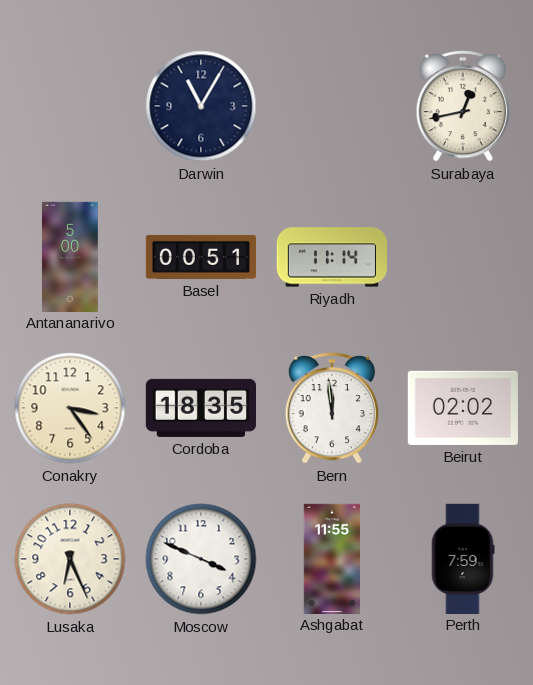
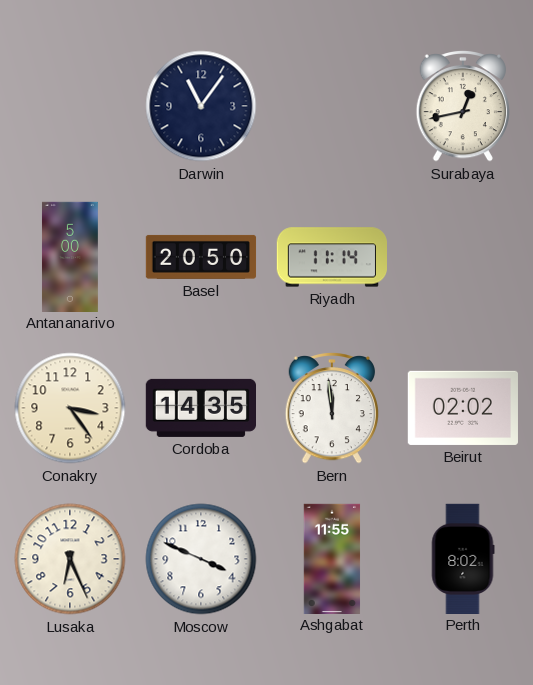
Darwin: 11:05 -> 11:06 (201, 106)
Basel: 00:51 -> 20:50 (201, 257)
Cordoba: 18:35 -> 14:35 (200, 408)
Perth: 7:59 -> 8:02 (463, 558)
